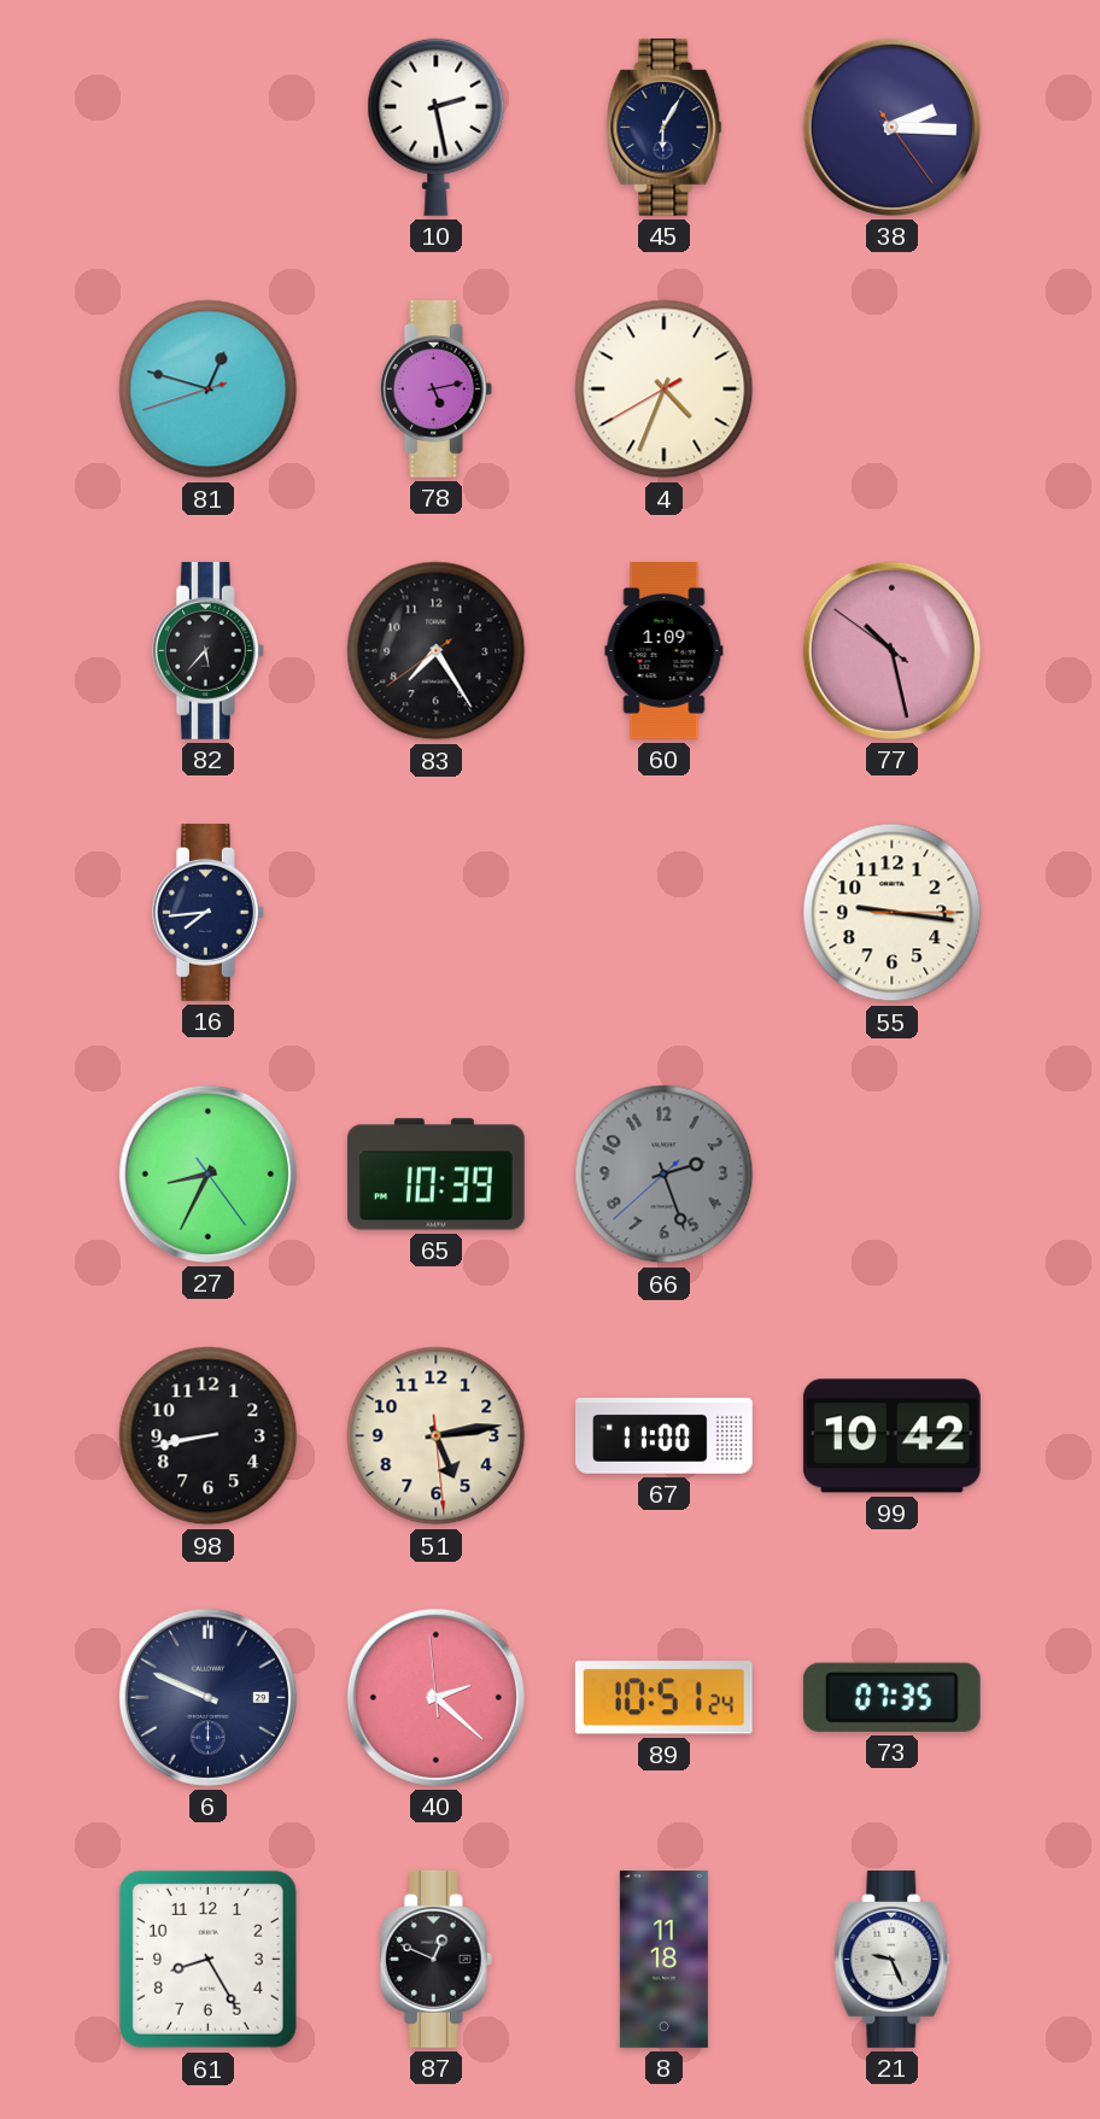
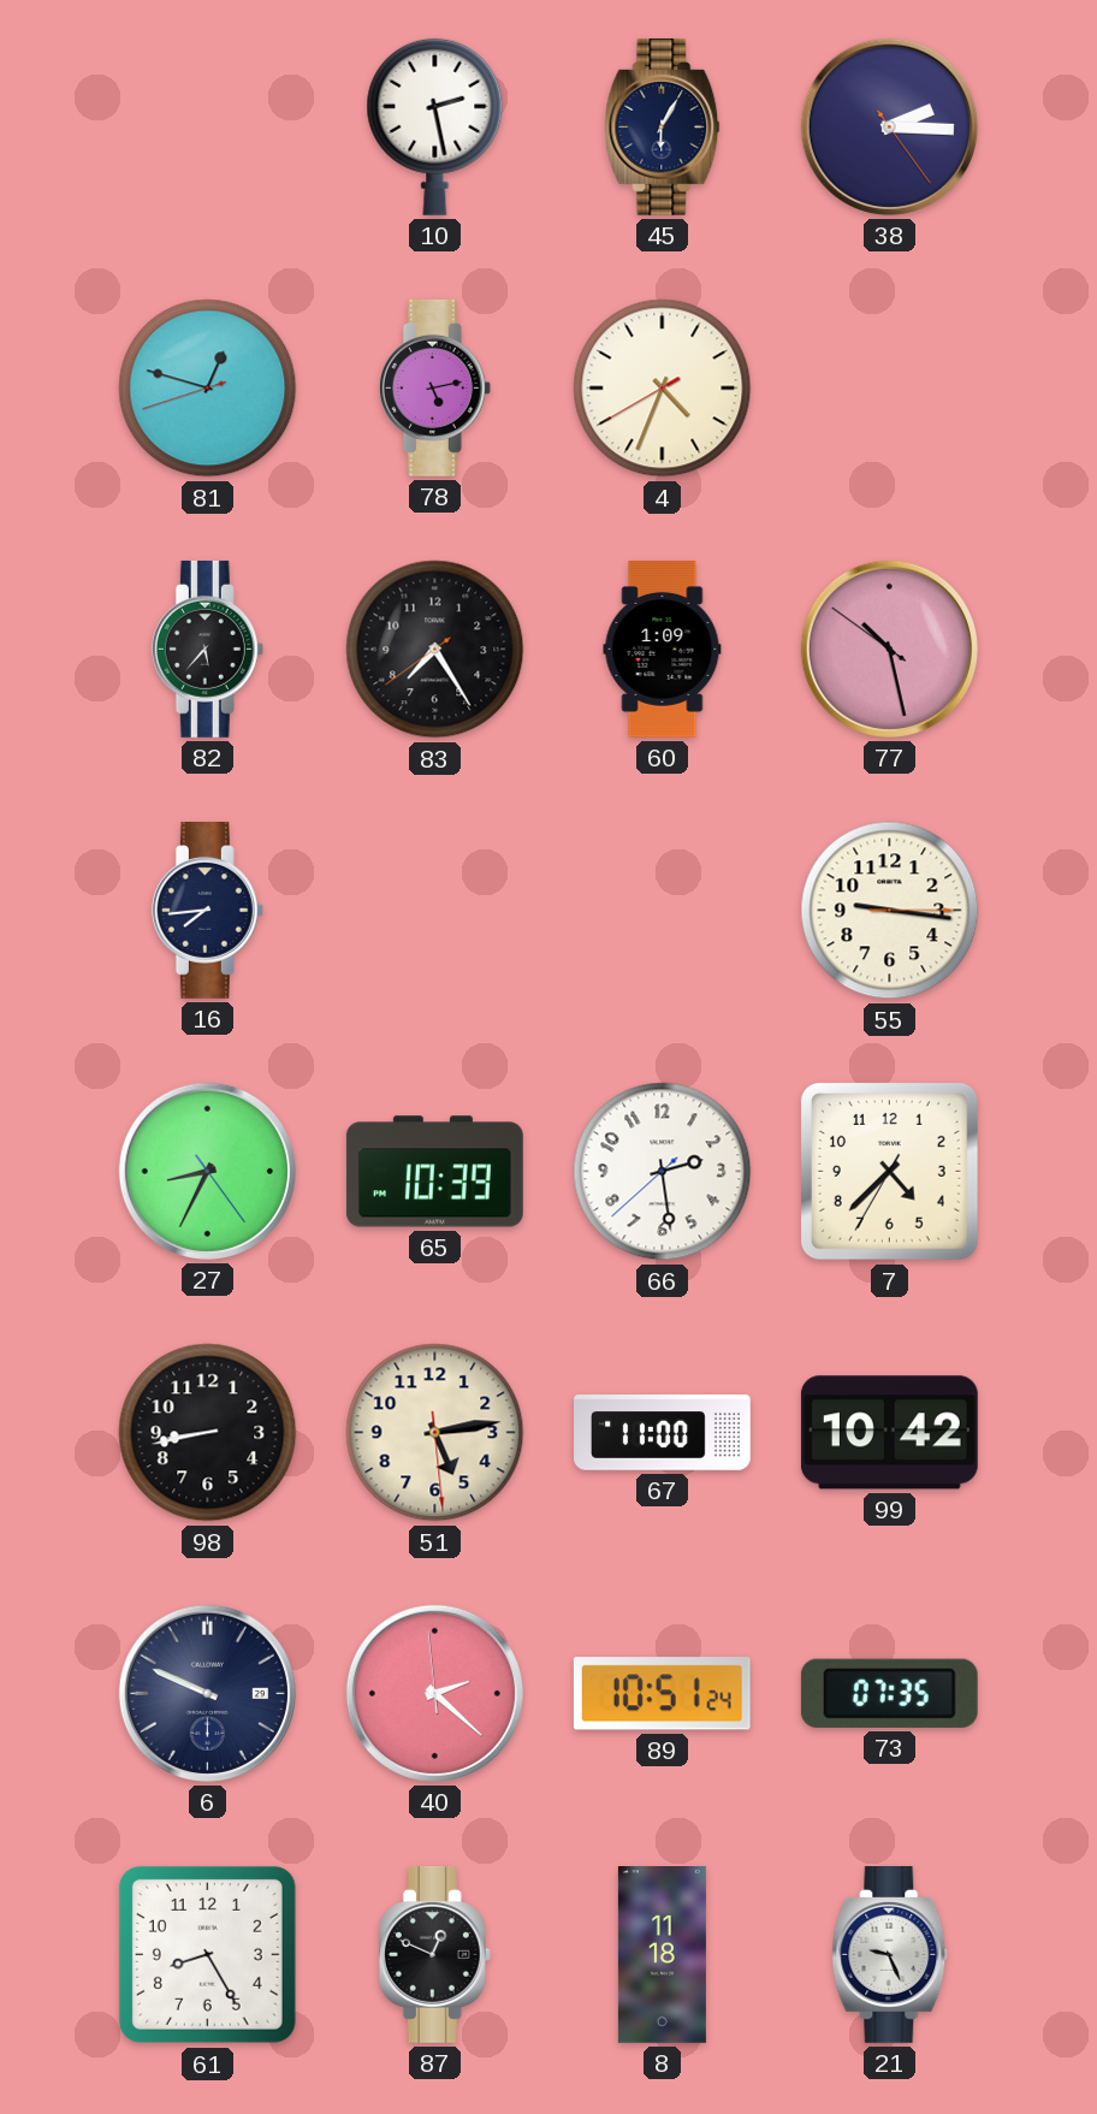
66: 2:26 -> 2:28 (663, 1172)
66 dial: grey -> white (663, 1172)
7: none -> 4:37 (889, 1171)
